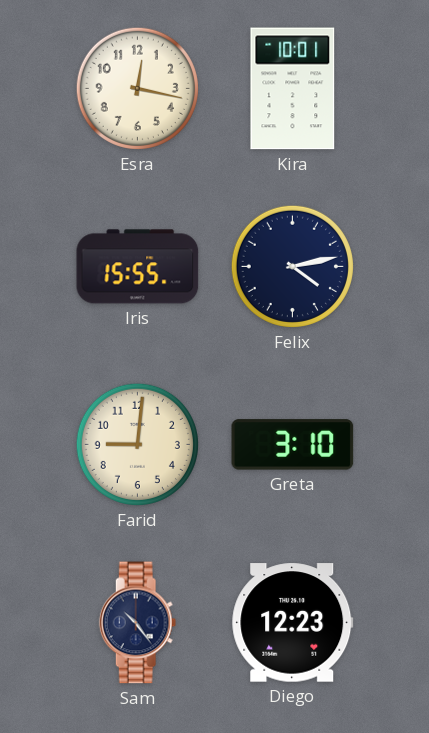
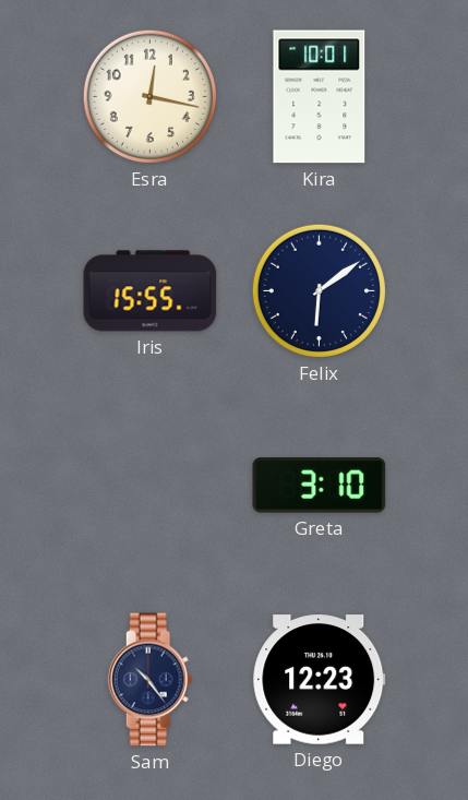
Felix: 4:13 -> 6:09 (319, 290)
Farid: 9:01 -> none (137, 444)
